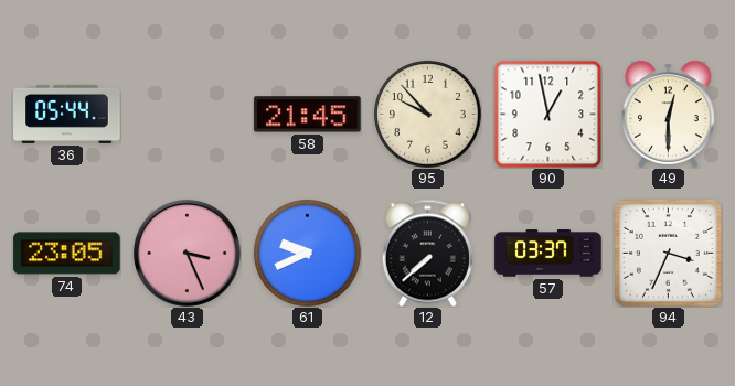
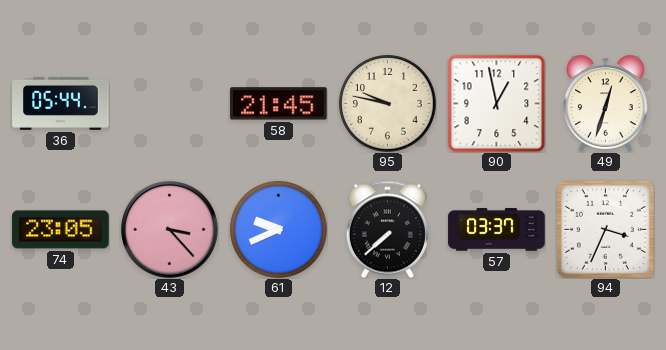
95: 9:53 -> 9:47 (388, 104)
49: 12:30 -> 12:33 (606, 103)
43: 3:26 -> 3:23 (169, 229)
